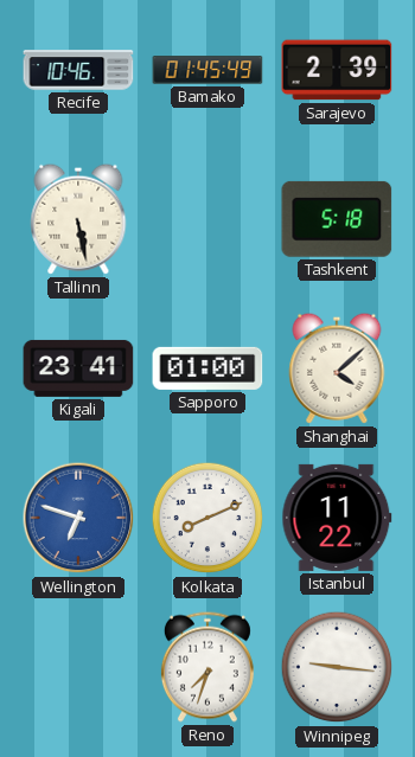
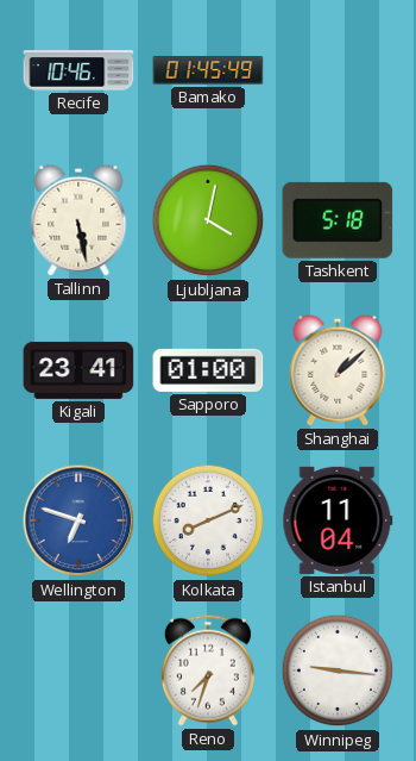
Sarajevo: 2:39 -> none (337, 70)
Ljubljana: none -> 4:02 (208, 220)
Shanghai: 4:08 -> 1:08 (338, 370)
Istanbul: 11:22 -> 11:04 (338, 520)
